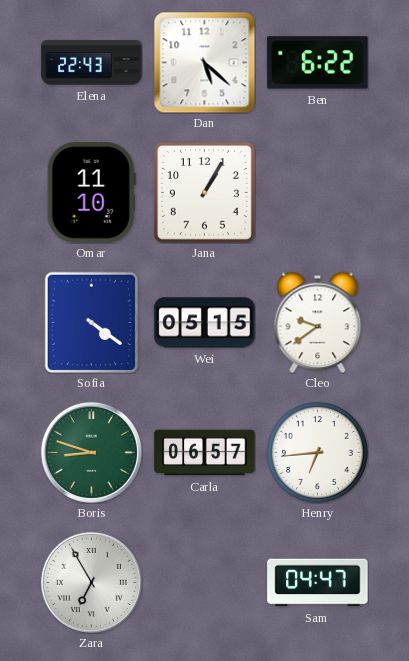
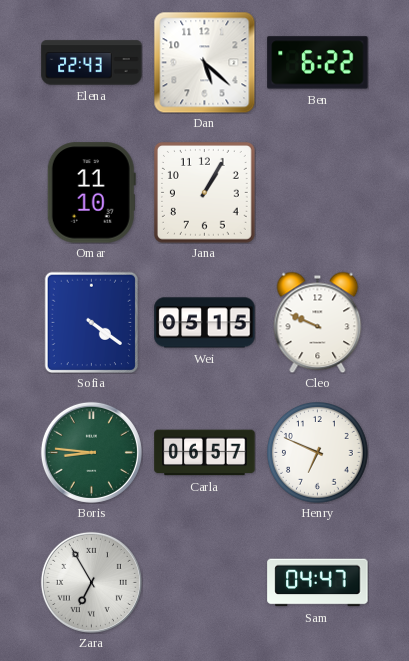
Cleo: 9:39 -> 9:49 (318, 322)
Boris: 8:48 -> 8:46 (91, 452)
Henry: 6:44 -> 6:49 (318, 453)
